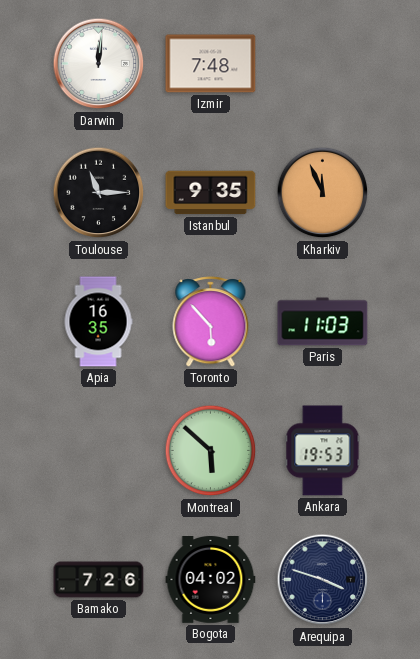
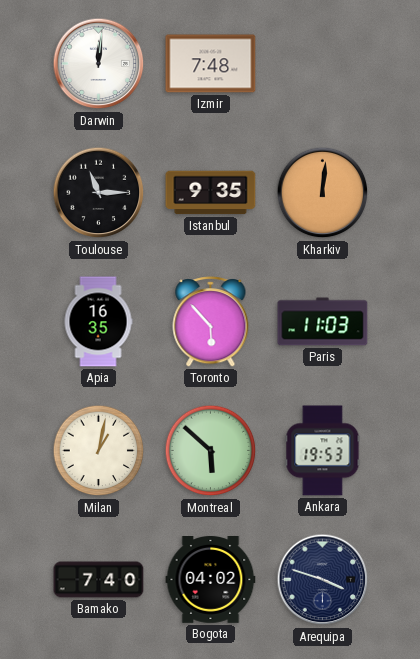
Kharkiv: 11:56 -> 12:01 (323, 193)
Milan: none -> 1:02 (99, 451)
Bamako: 7:26 -> 7:40 (99, 580)
